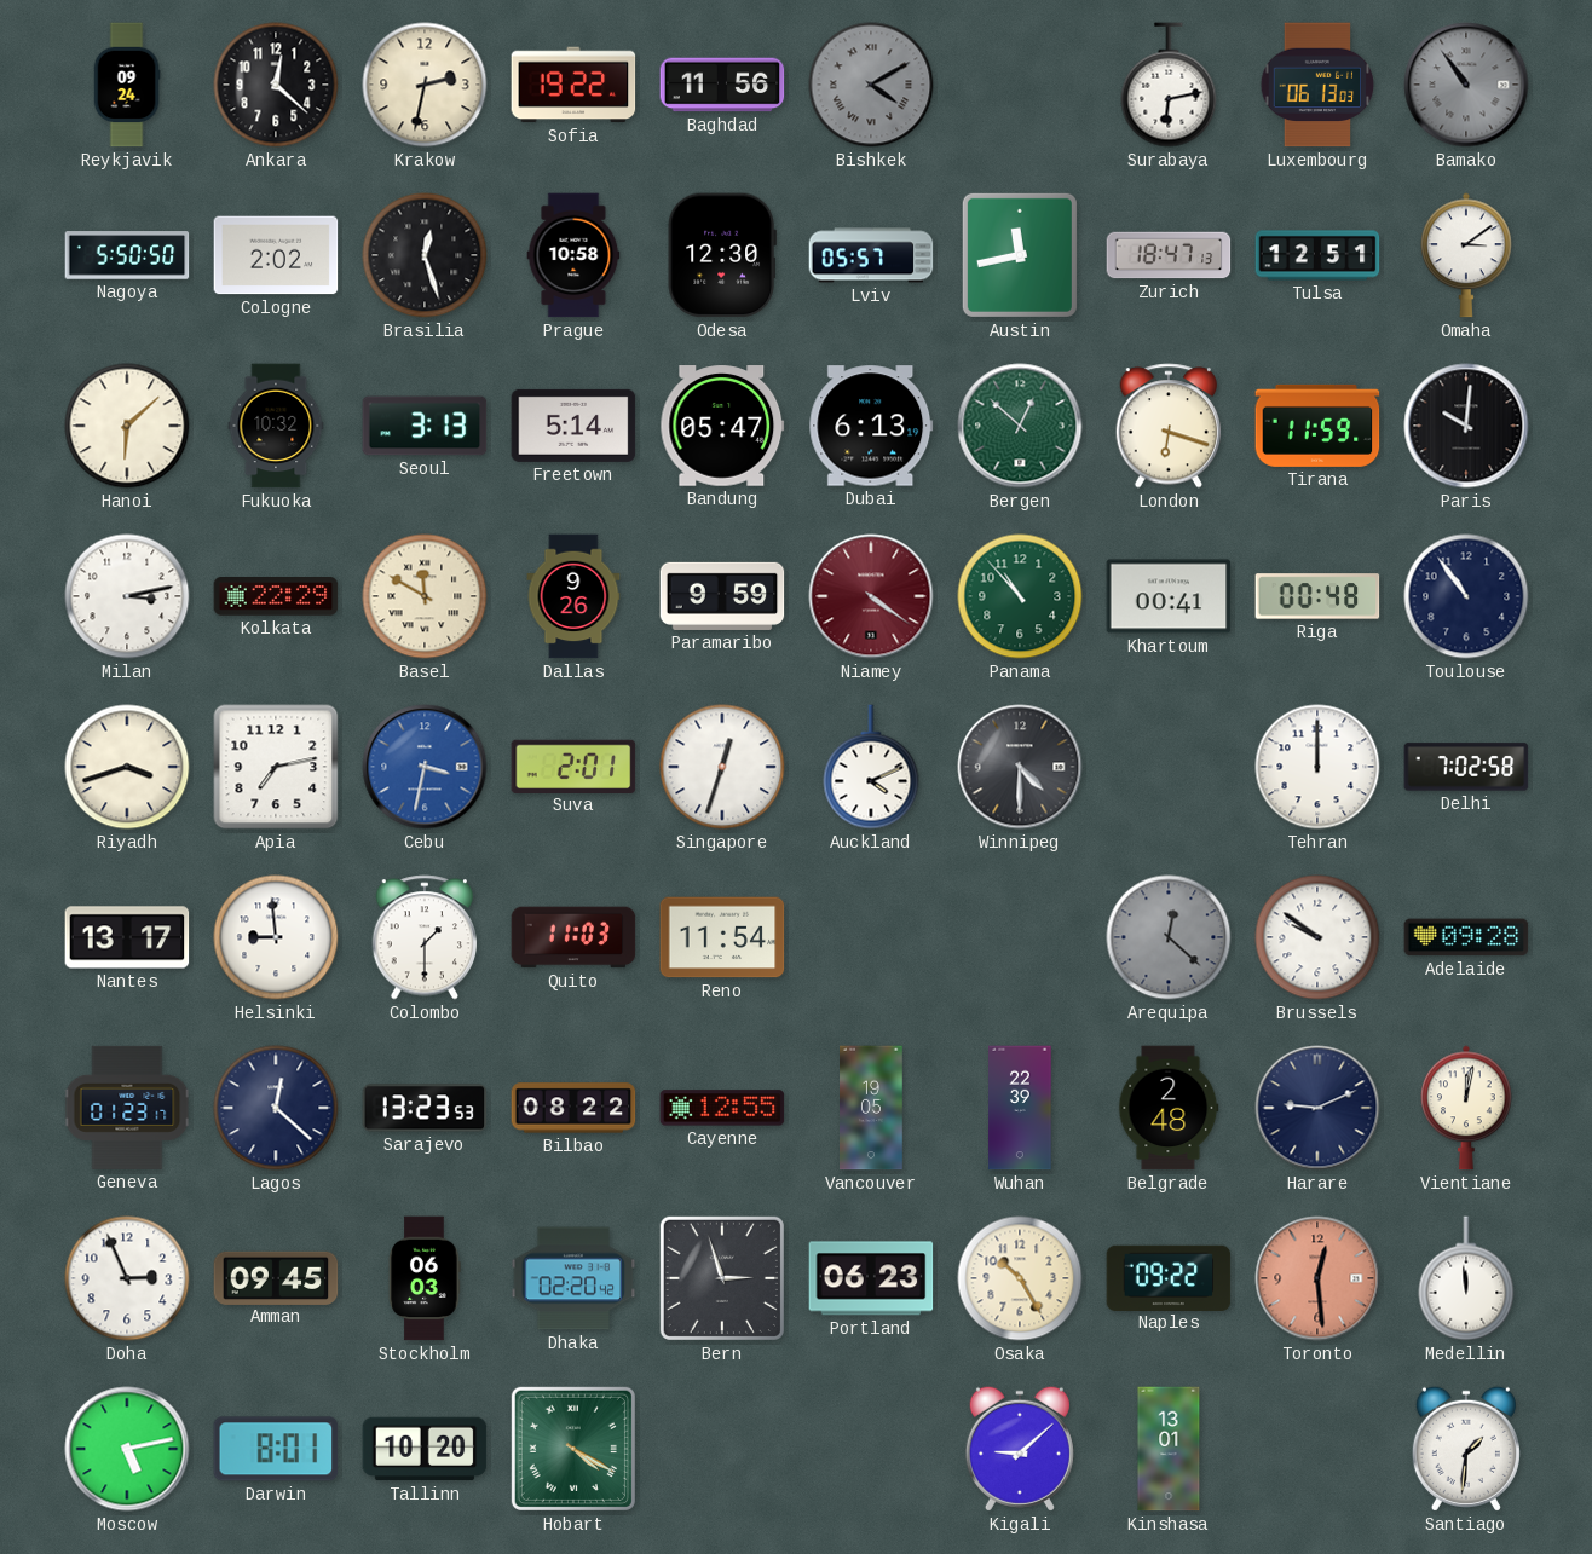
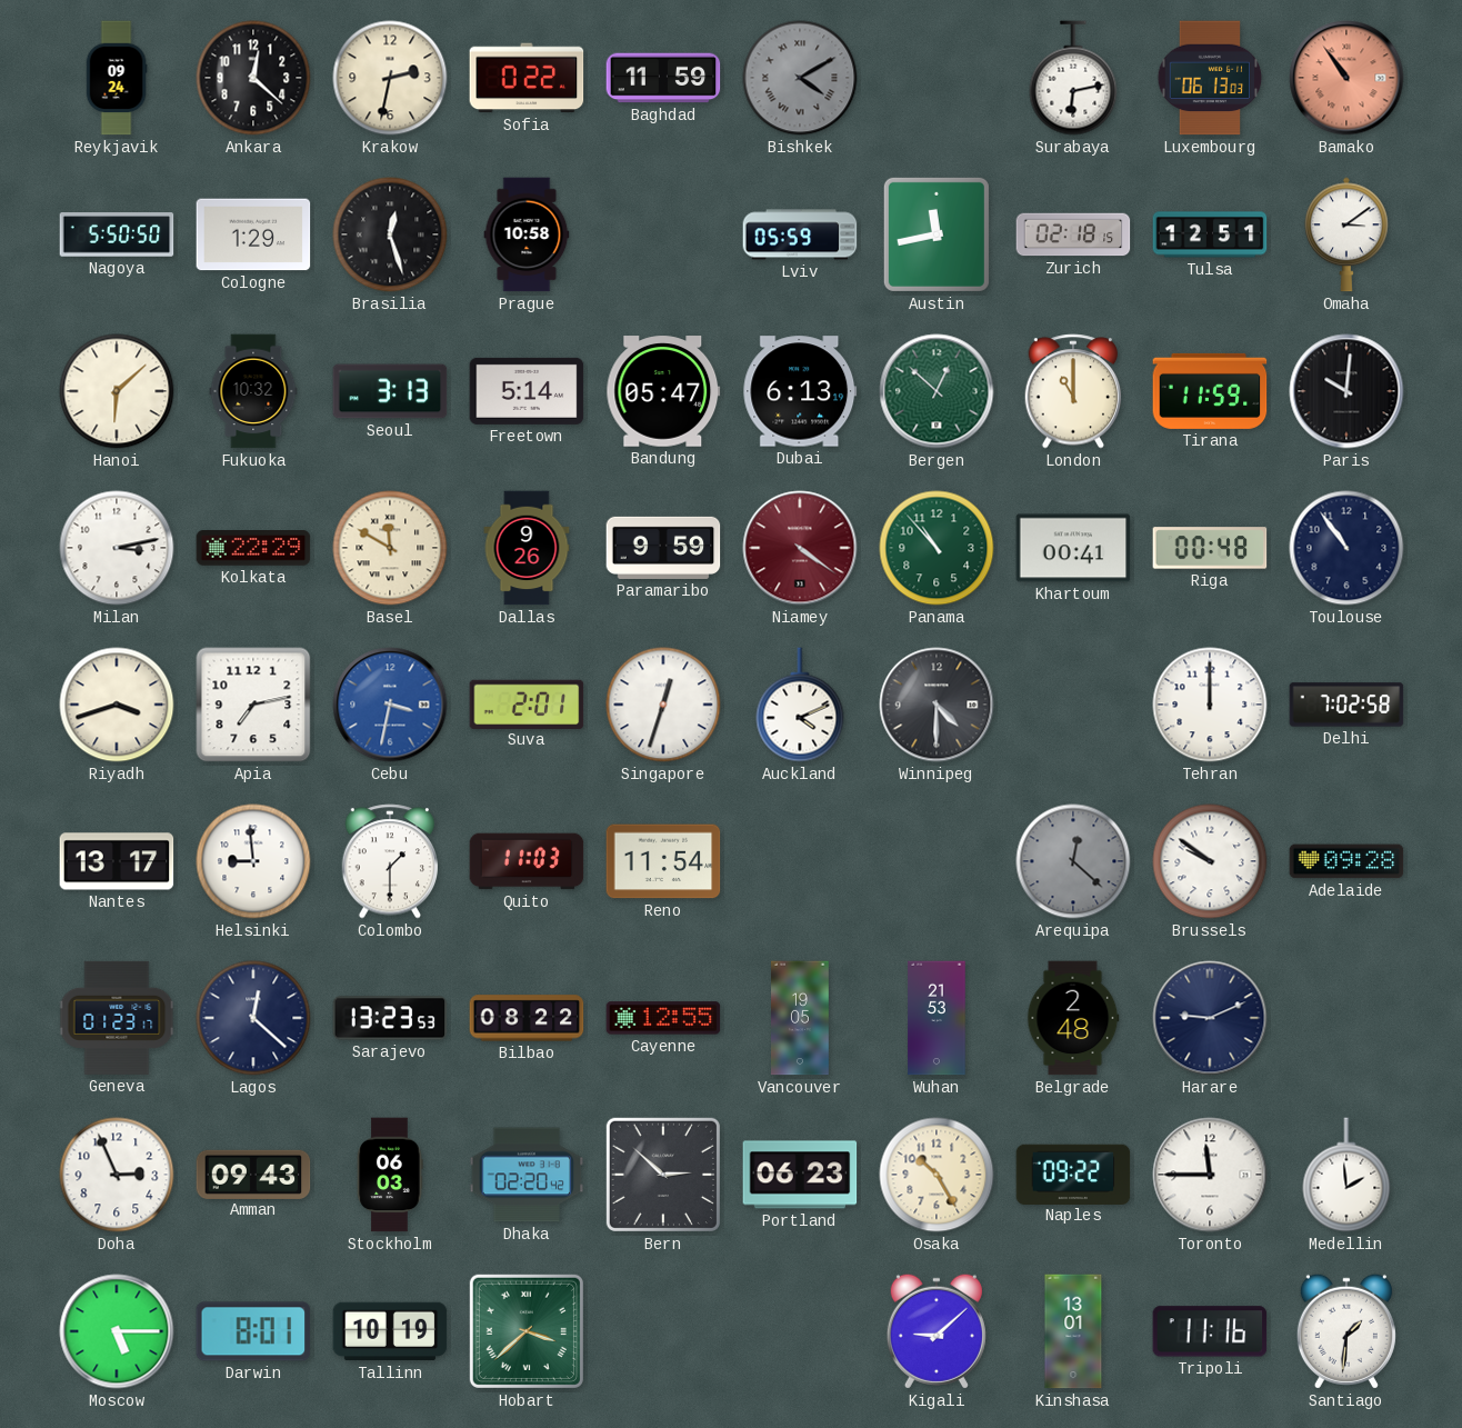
Sofia: 19:22 -> 0:22 (527, 78)
Baghdad: 11:56 -> 11:59 (663, 78)
Bamako dial: grey -> salmon (1346, 78)
Cologne: 2:02 -> 1:29 (253, 234)
Odesa: 12:30 -> none (722, 255)
Lviv: 05:57 -> 05:59 (800, 234)
Zurich: 18:47 -> 02:18 (1073, 234)
London: 6:18 -> 11:00 (1073, 391)
Wuhan: 22:39 -> 21:53 (937, 1018)
Vientiane: 12:02 -> none (1466, 1108)
Amman: 09:45 -> 09:43 (253, 1174)
Bern: 2:57 -> 2:52 (663, 1175)
Toronto: 12:29 -> 11:45 (1210, 1175)
Toronto dial: salmon -> white (1210, 1175)
Medellin: 11:59 -> 1:59 (1346, 1175)
Moscow: 5:13 -> 5:15 (117, 1331)
Tallinn: 10:20 -> 10:19 (390, 1331)
Hobart: 4:20 -> 3:38 (527, 1331)
Tripoli: none -> 11:16 (1210, 1331)
